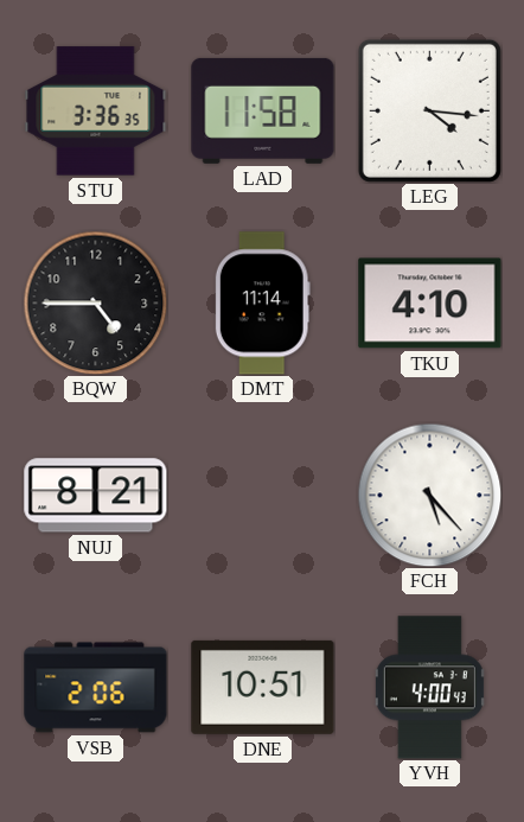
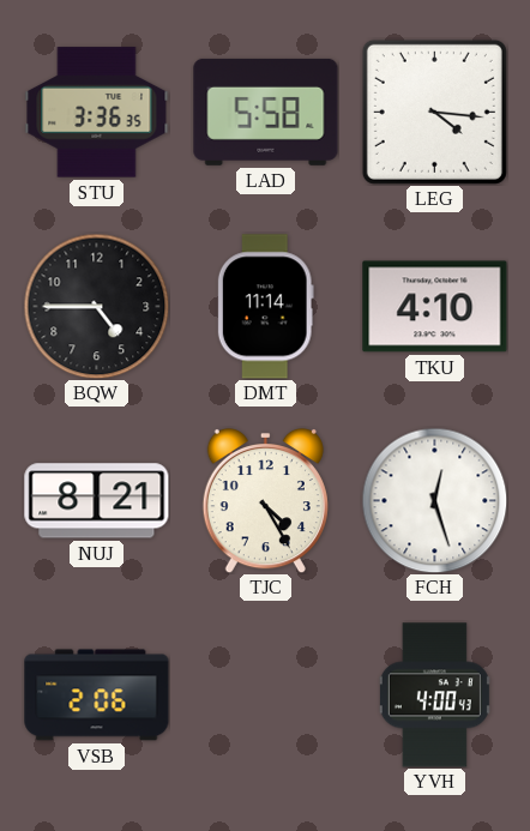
LAD: 11:58 -> 5:58 (266, 112)
TJC: none -> 4:25 (265, 500)
FCH: 5:23 -> 12:27 (434, 500)
DNE: 10:51 -> none (263, 687)
